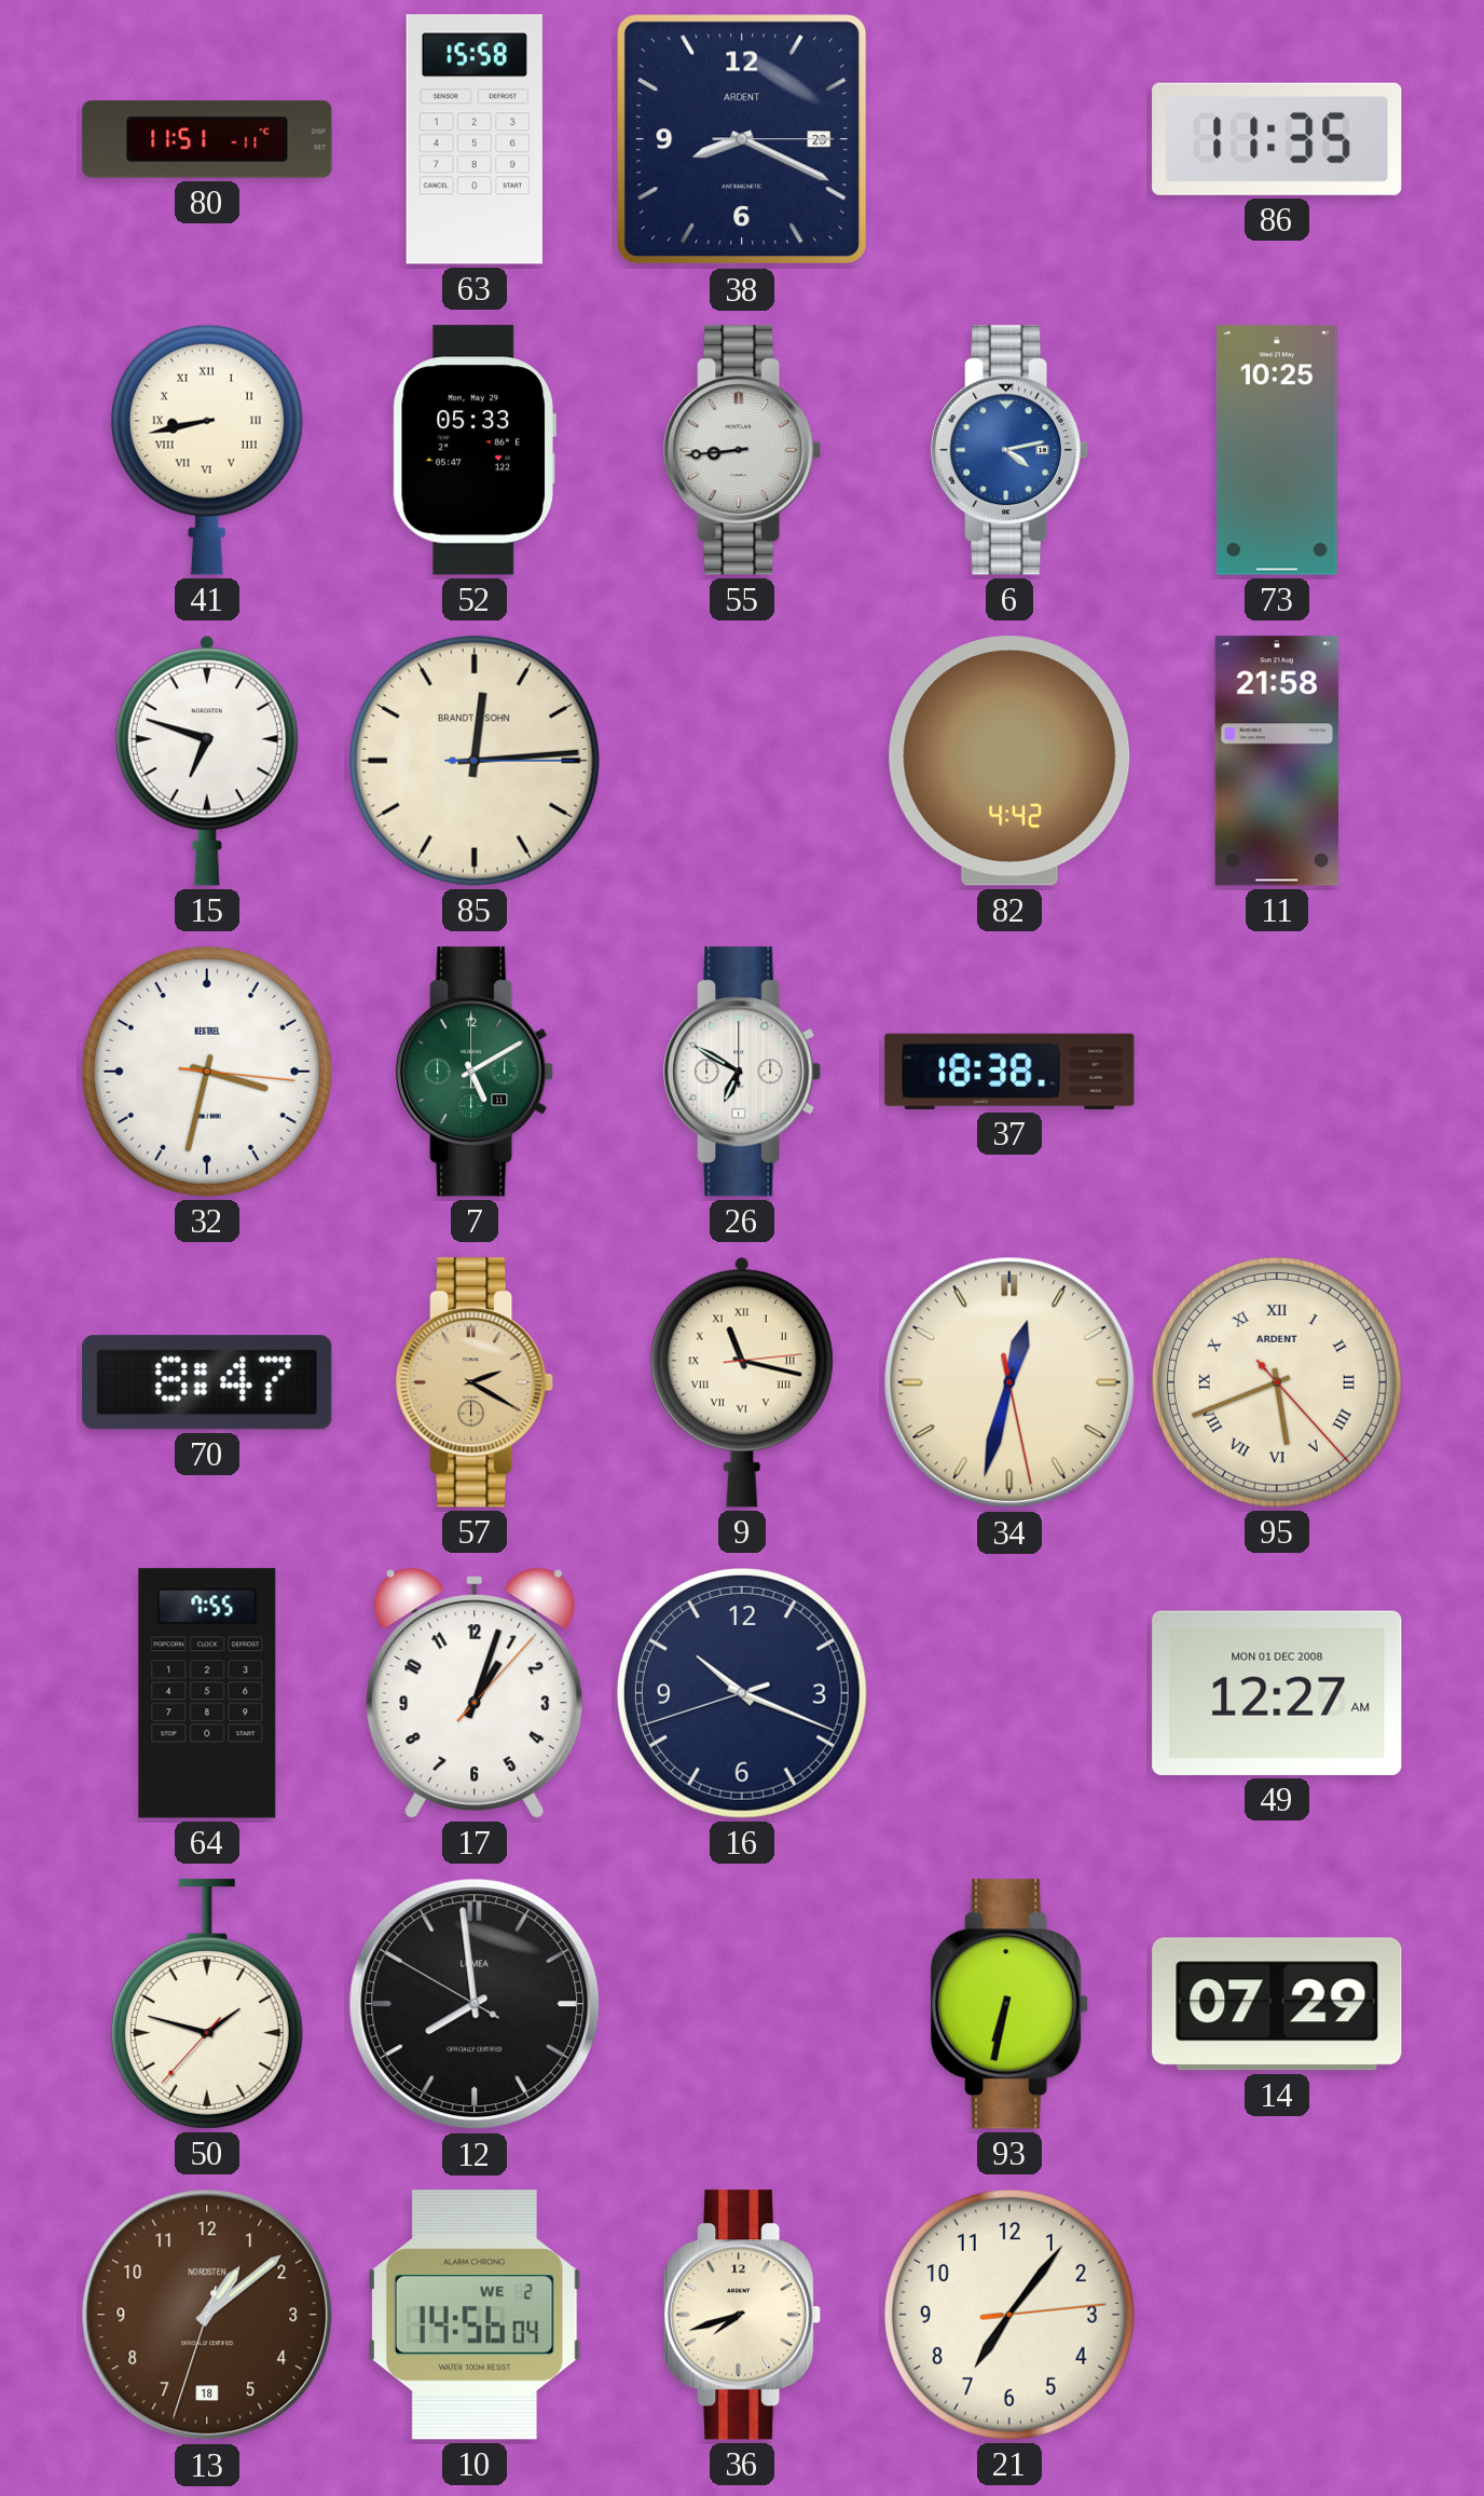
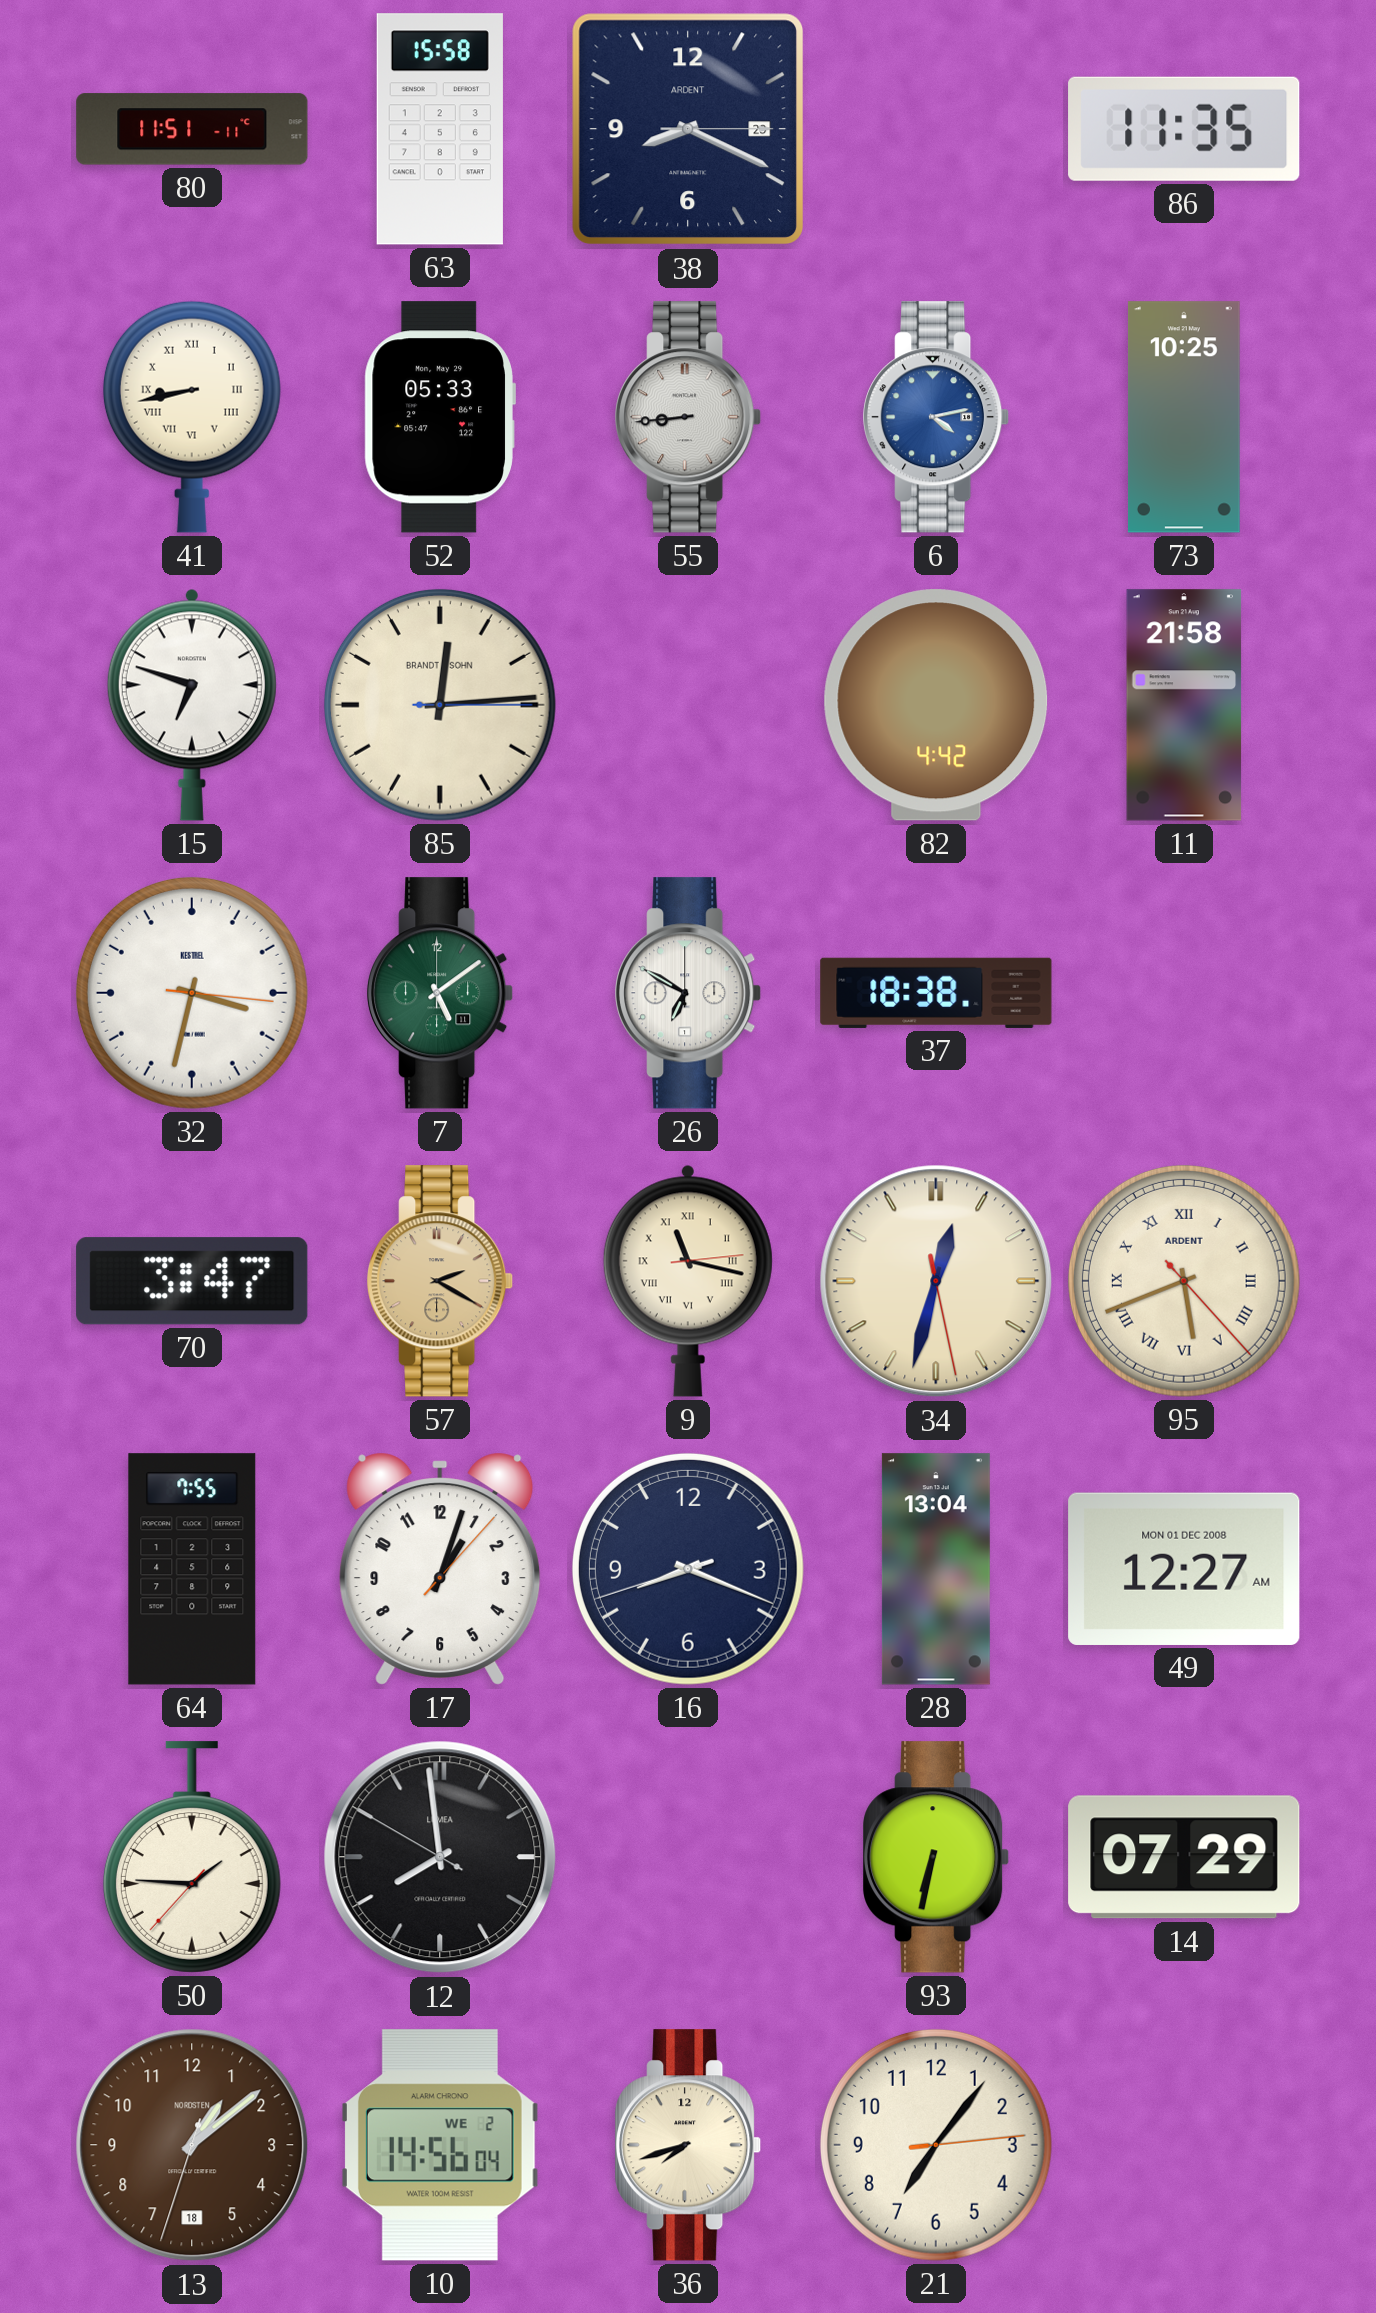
7: 5:10 -> 5:09 (441, 993)
70: 8:47 -> 3:47 (192, 1281)
16: 10:18 -> 8:18 (688, 1569)
28: none -> 13:04 (936, 1569)
50: 1:47 -> 1:45 (192, 1857)
